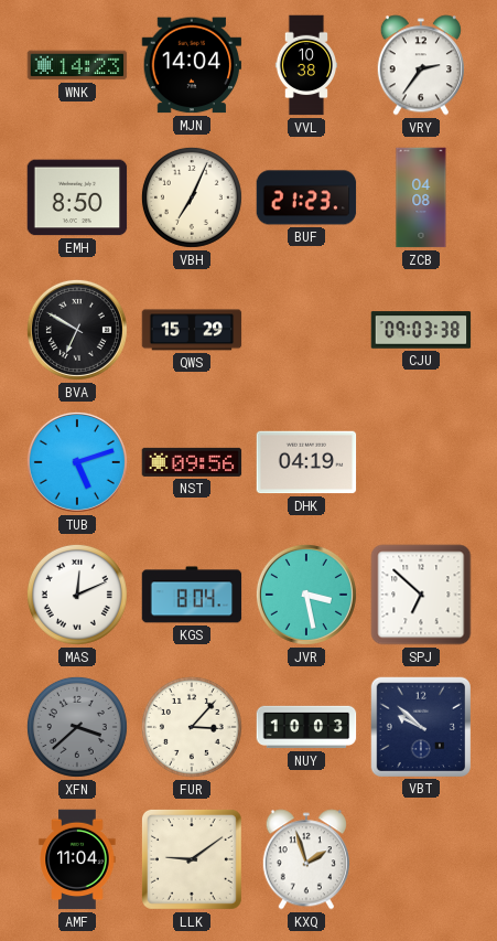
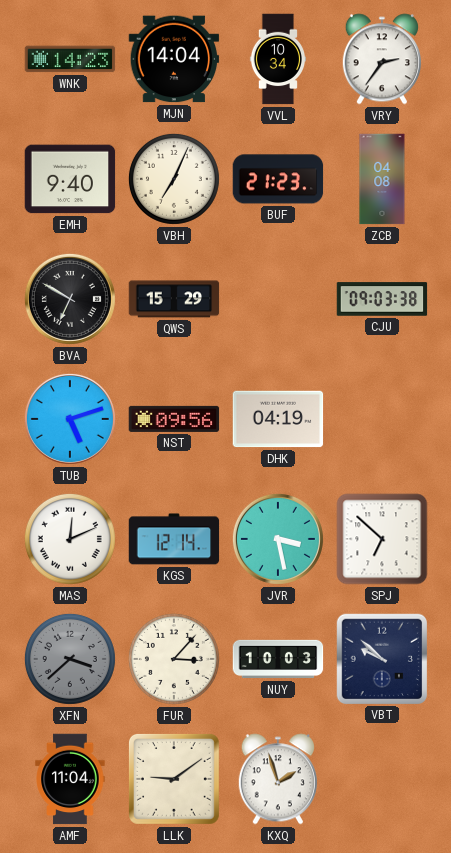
VVL: 10:38 -> 10:34 (277, 59)
EMH: 8:50 -> 9:40 (70, 179)
KGS: 8:04 -> 12:14 (174, 539)
